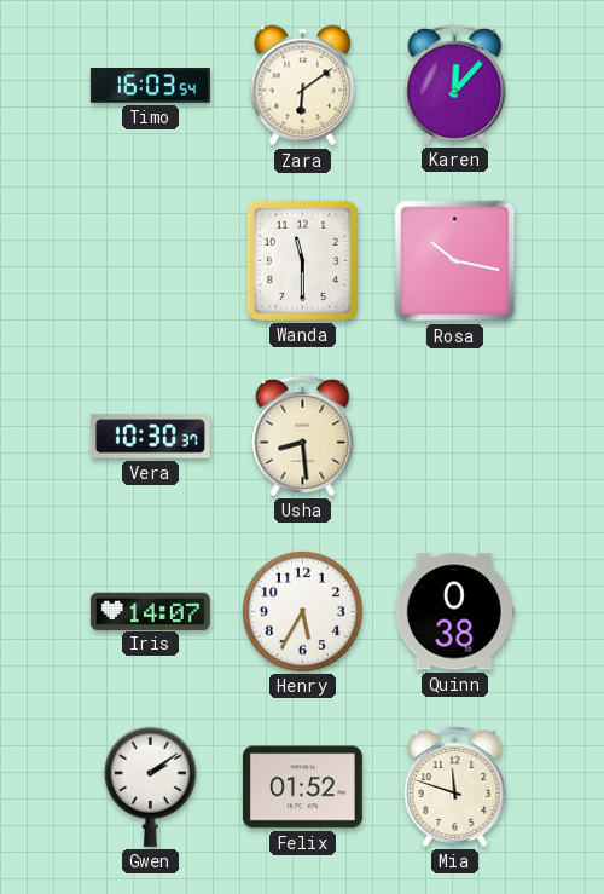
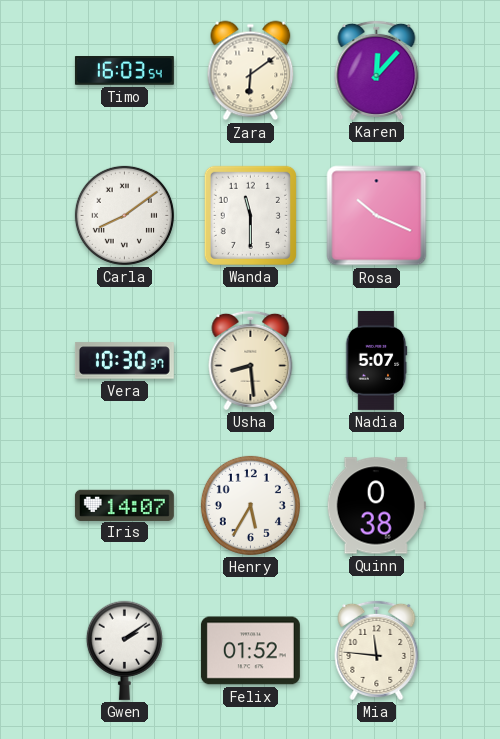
Carla: none -> 8:09 (124, 215)
Rosa: 10:17 -> 10:19 (377, 216)
Nadia: none -> 5:07 (376, 360)
Mia: 11:48 -> 11:46 (377, 650)
